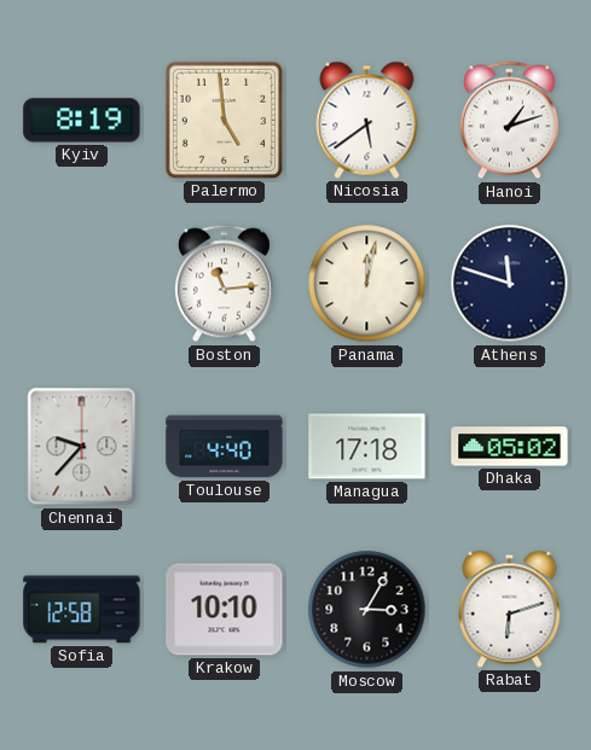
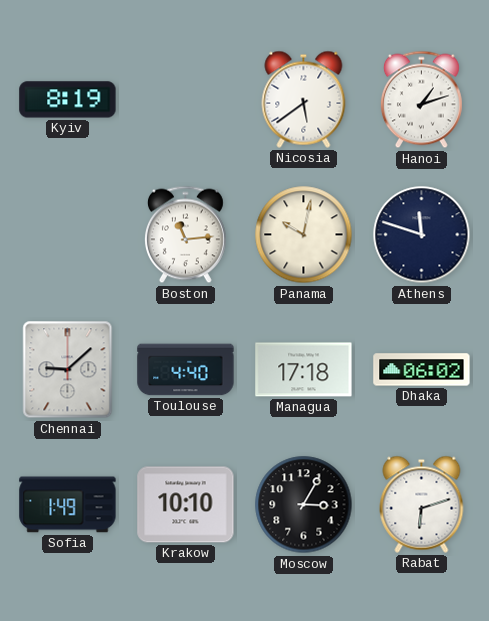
Palermo: 4:59 -> none (224, 120)
Panama: 12:02 -> 10:02 (304, 235)
Chennai: 9:37 -> 9:08 (68, 370)
Dhaka: 05:02 -> 06:02 (422, 370)
Sofia: 12:58 -> 1:49 (68, 505)
